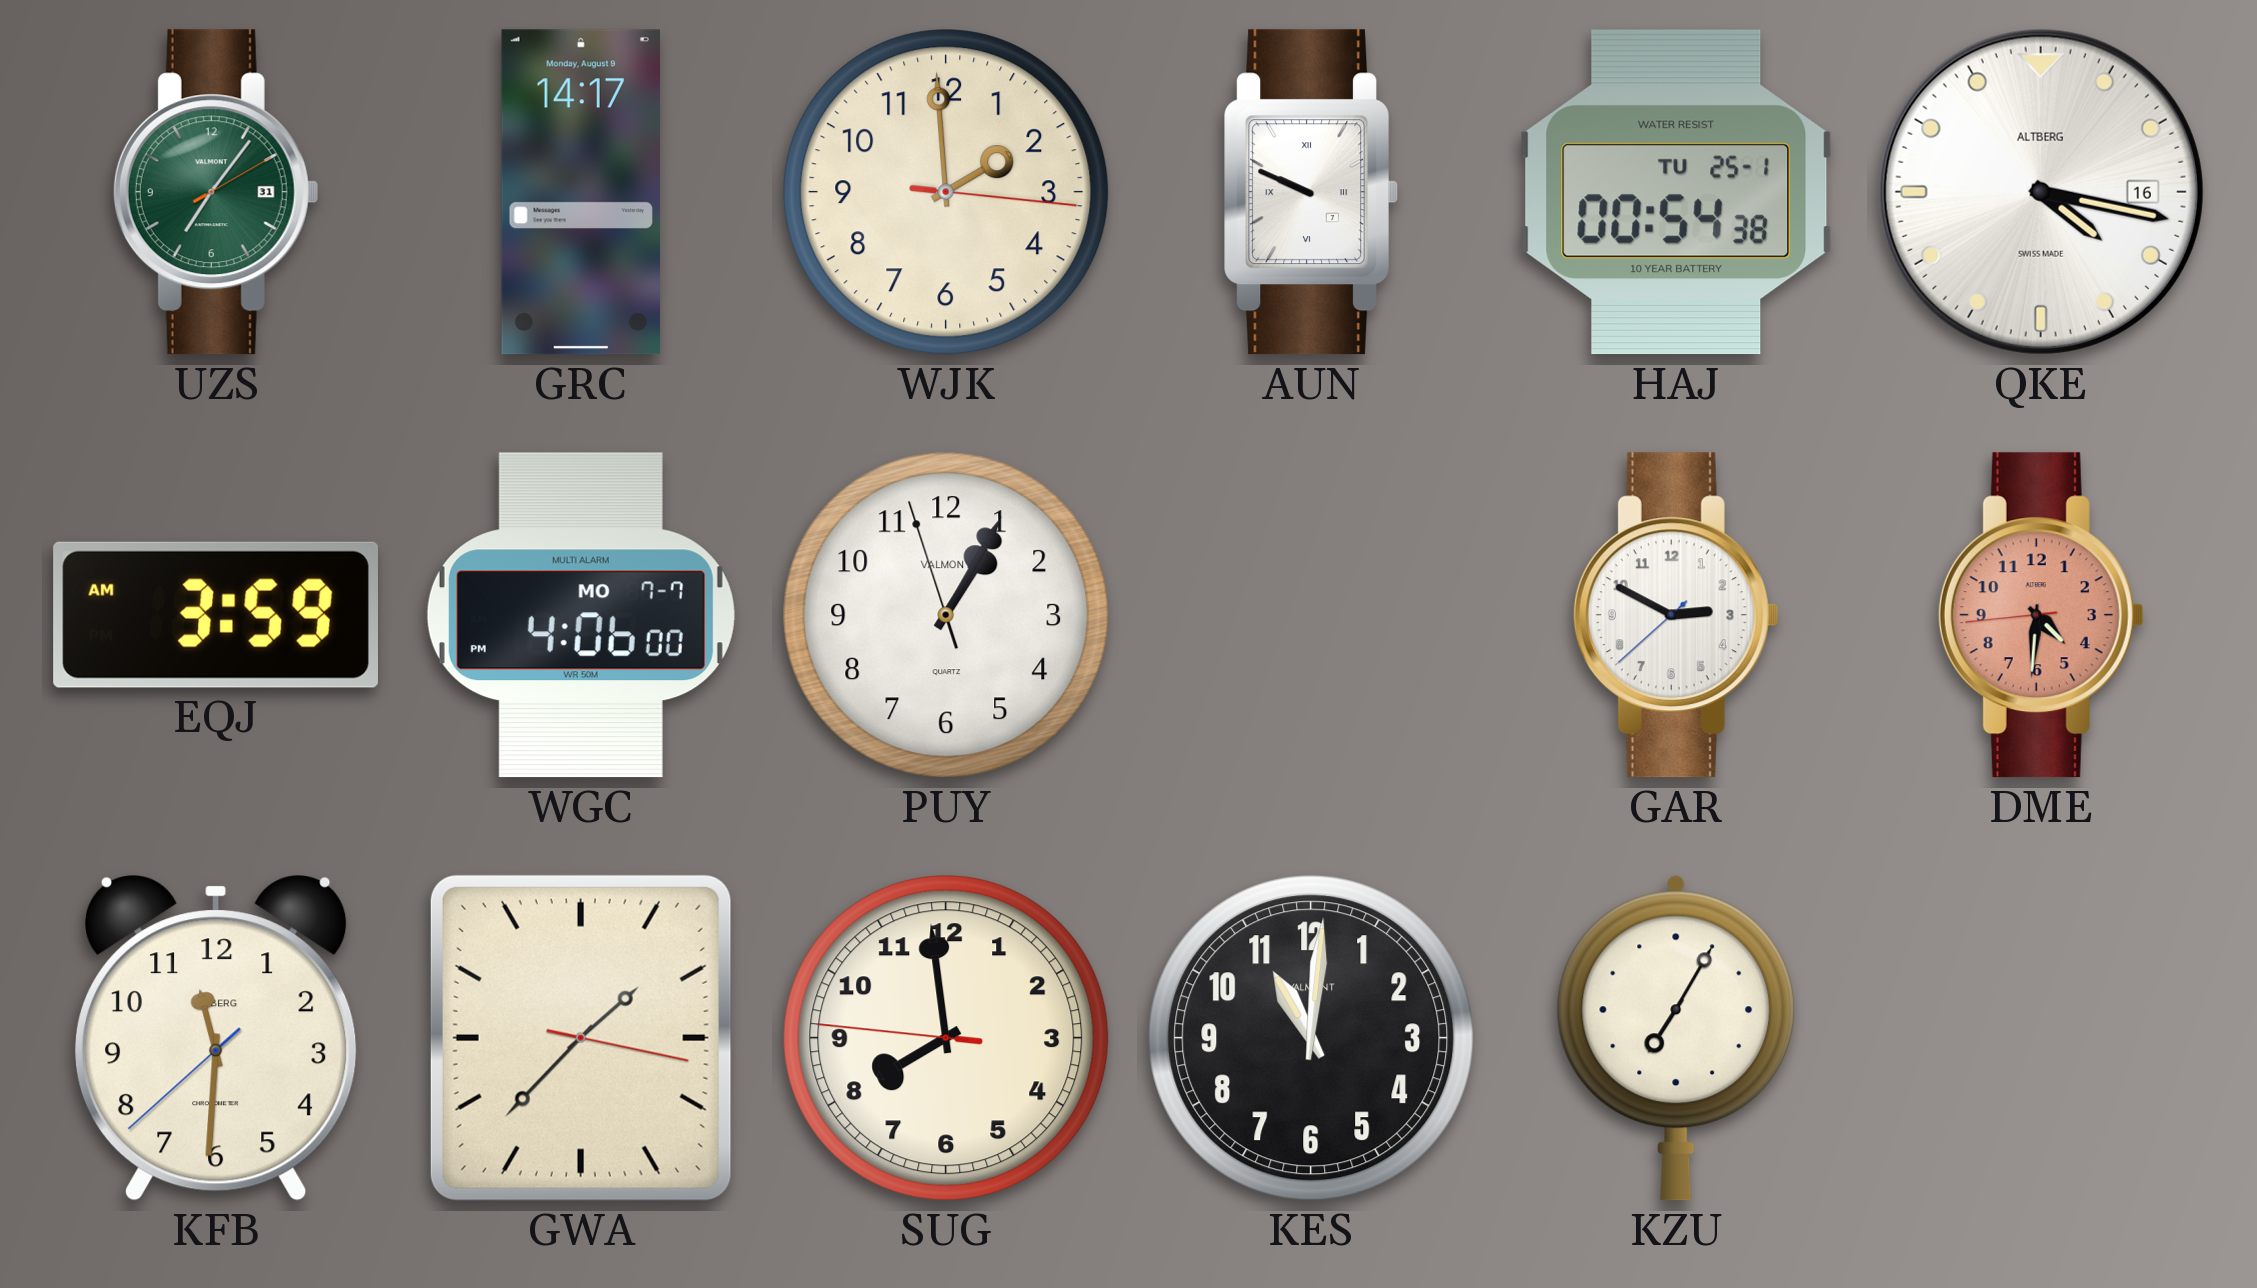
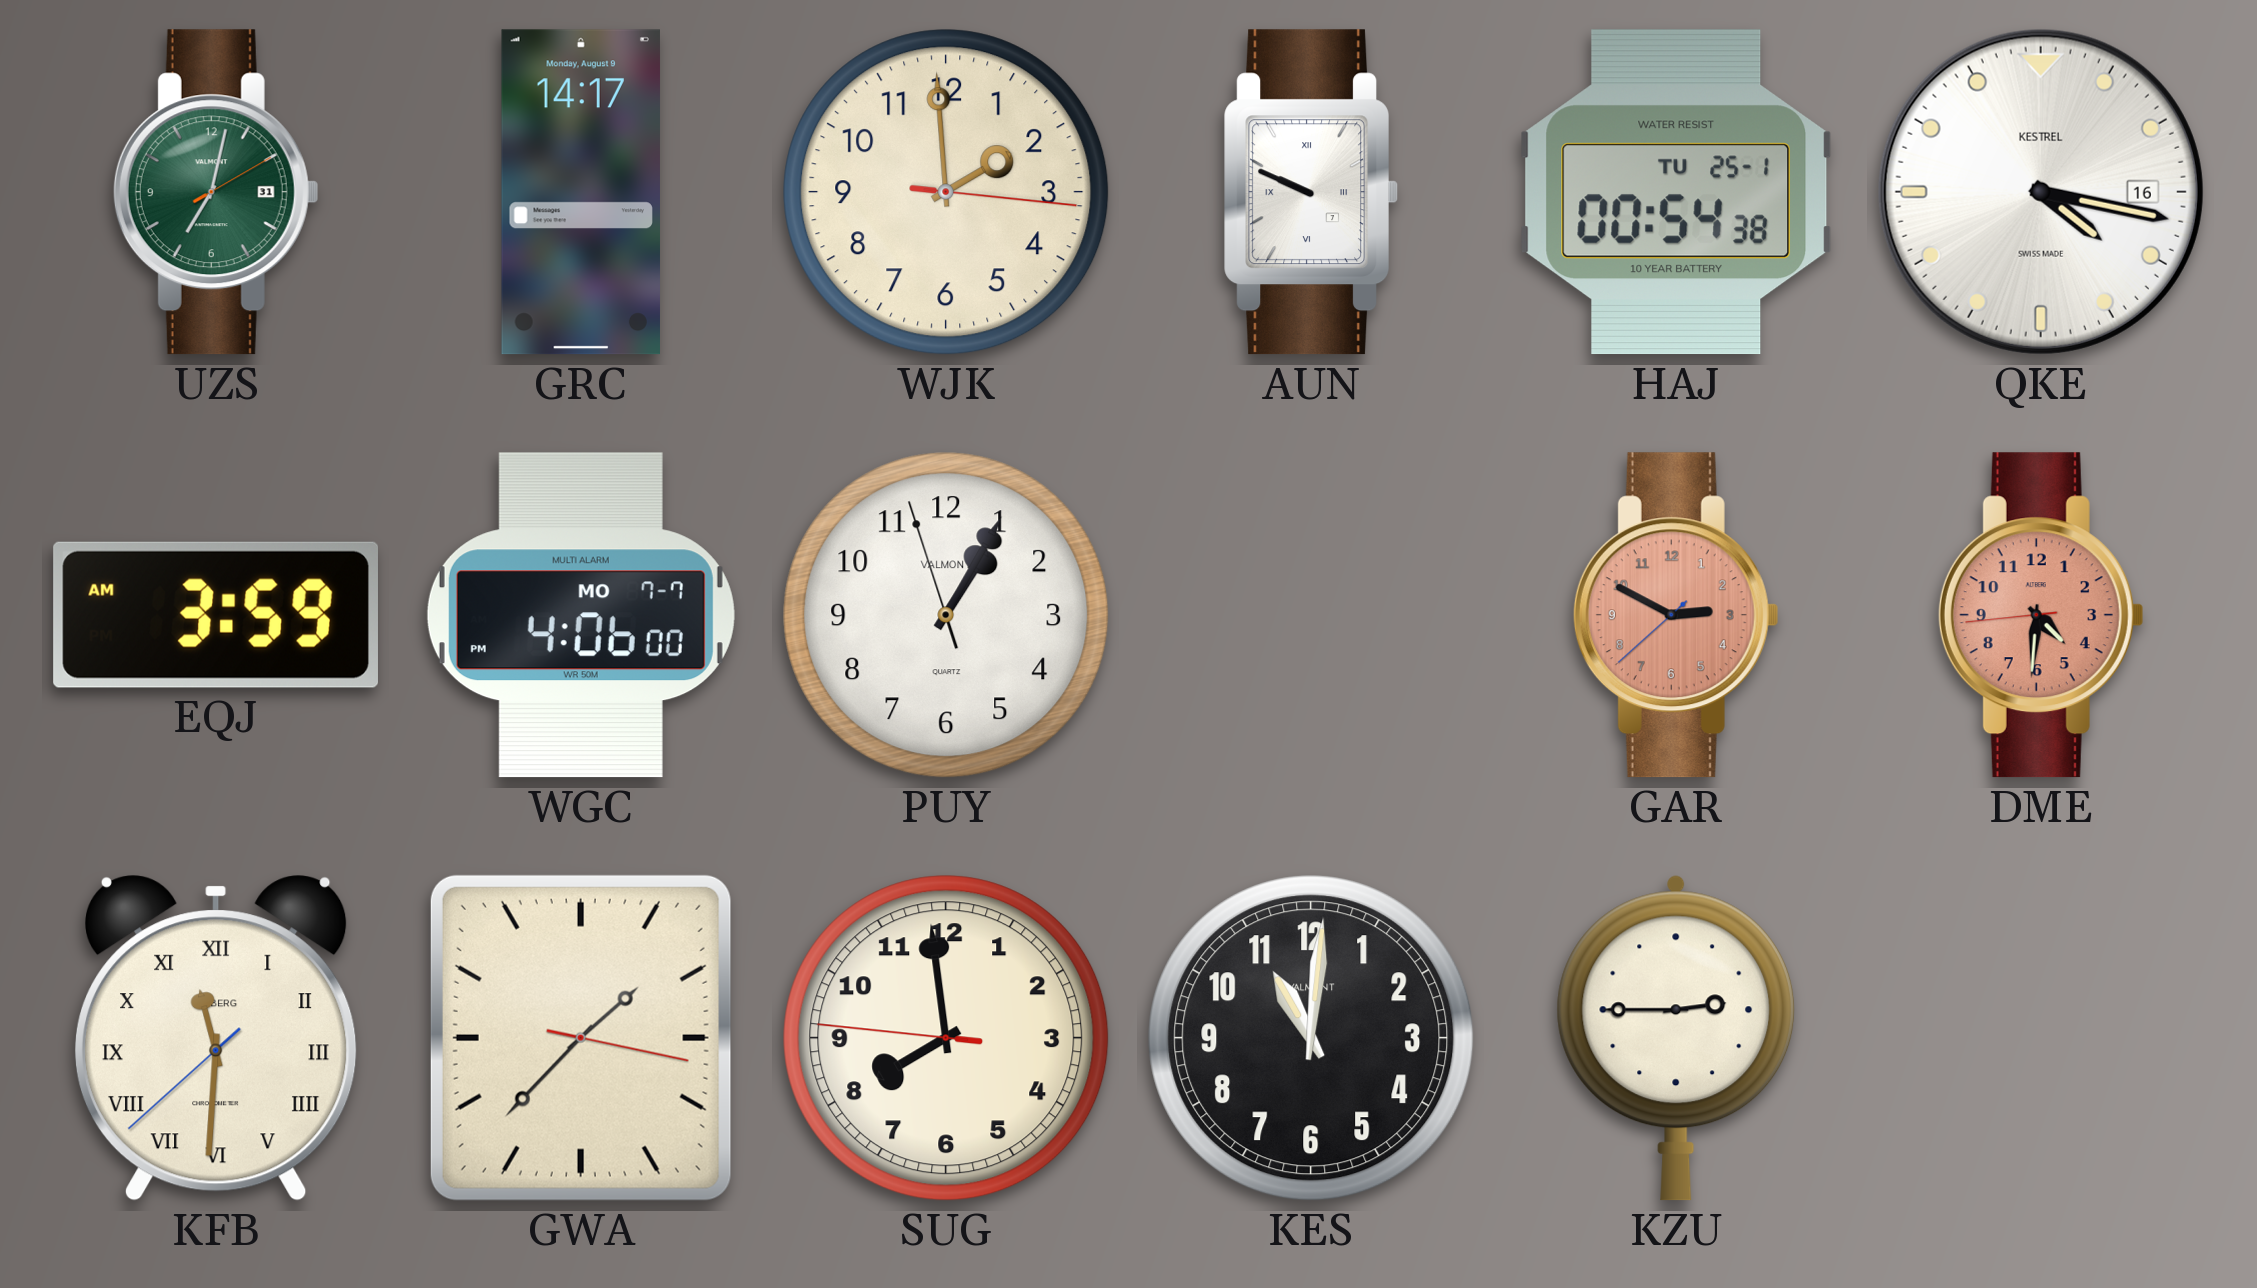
UZS: 7:06 -> 7:02 (216, 192)
QKE brand: ALTBERG -> KESTREL (2041, 192)
GAR dial: white -> salmon (1676, 615)
KFB numerals: Arabic -> Roman (216, 1038)
KZU: 7:05 -> 2:45 (1676, 1038)
